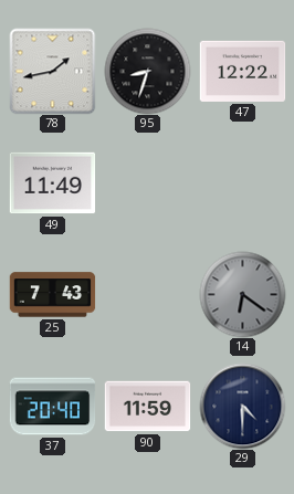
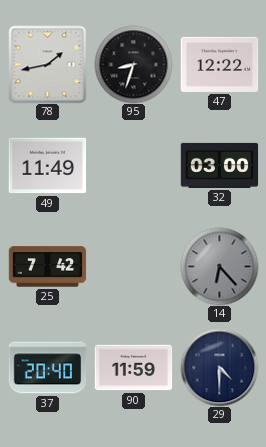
32: none -> 03:00 (219, 165)
25: 7:43 -> 7:42 (47, 267)
14: 6:21 -> 6:23 (219, 266)
